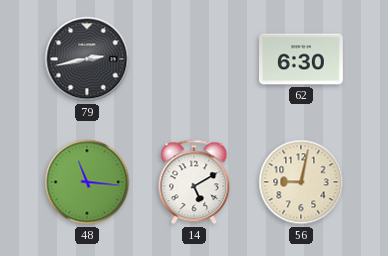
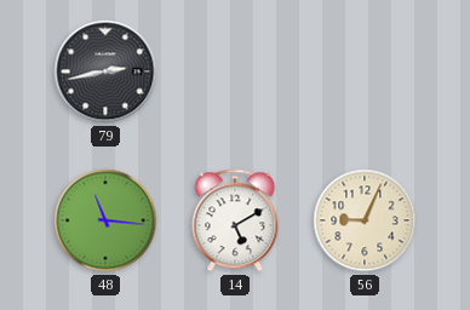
62: 6:30 -> none (302, 59)
56: 9:02 -> 9:04 (365, 220)
